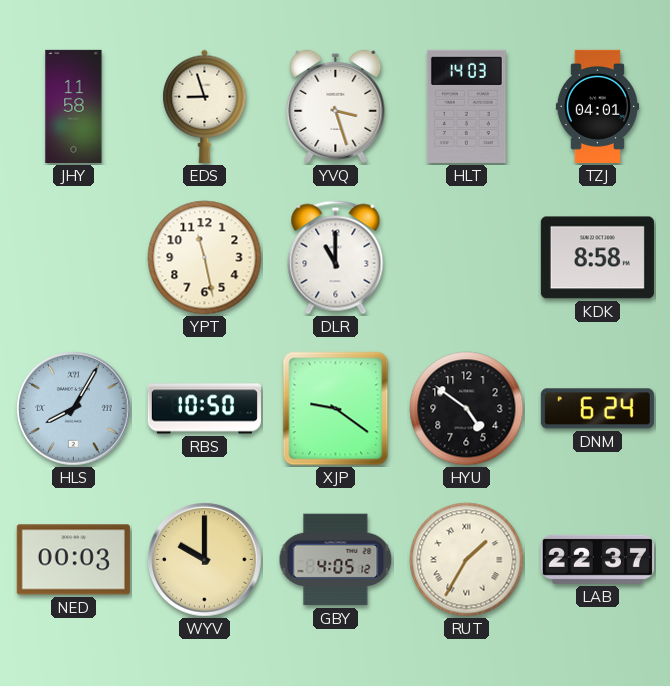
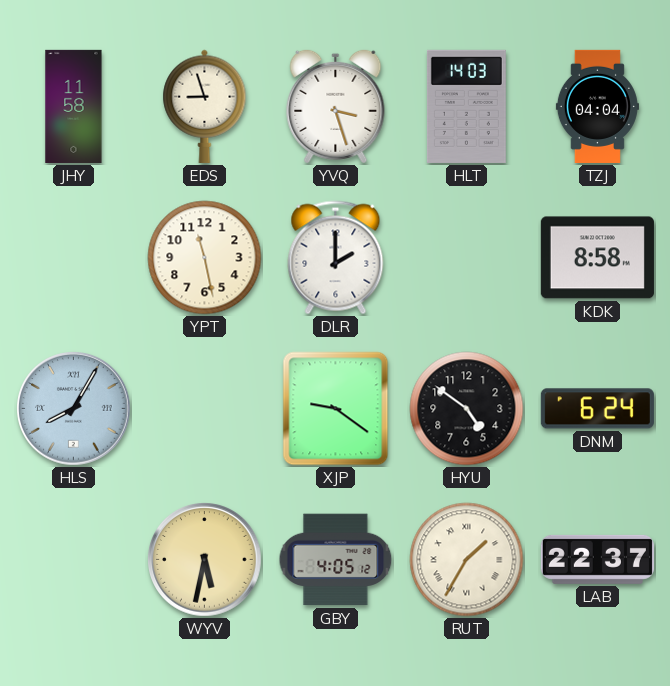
TZJ: 04:01 -> 04:04 (597, 106)
DLR: 11:00 -> 2:00 (336, 258)
RBS: 10:50 -> none (204, 409)
NED: 00:03 -> none (73, 560)
WYV: 10:00 -> 5:32 (205, 560)
